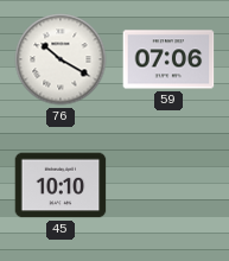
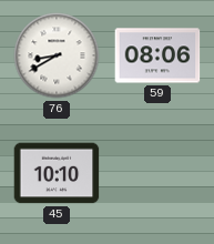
76: 10:20 -> 8:40 (57, 55)
59: 07:06 -> 08:06 (157, 55)
